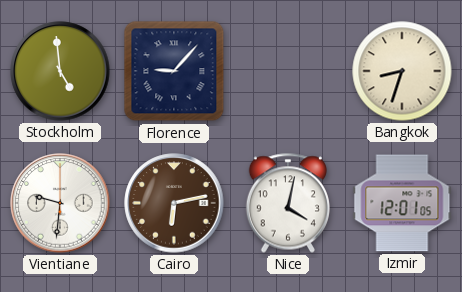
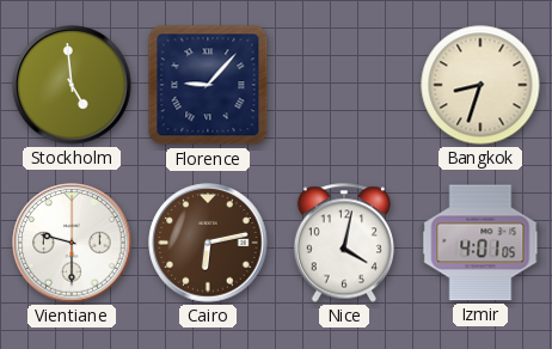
Vientiane: 9:31 -> 9:30 (72, 243)
Izmir: 12:01 -> 4:01 (480, 243)
